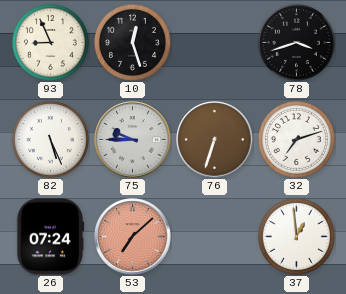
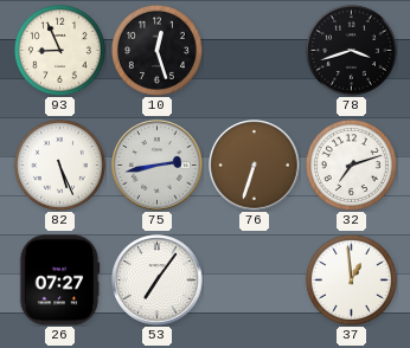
75: 9:45 -> 2:43 (158, 166)
26: 07:24 -> 07:27 (59, 281)
53: 7:08 -> 7:06 (158, 281)
53 dial: salmon -> white (158, 281)
